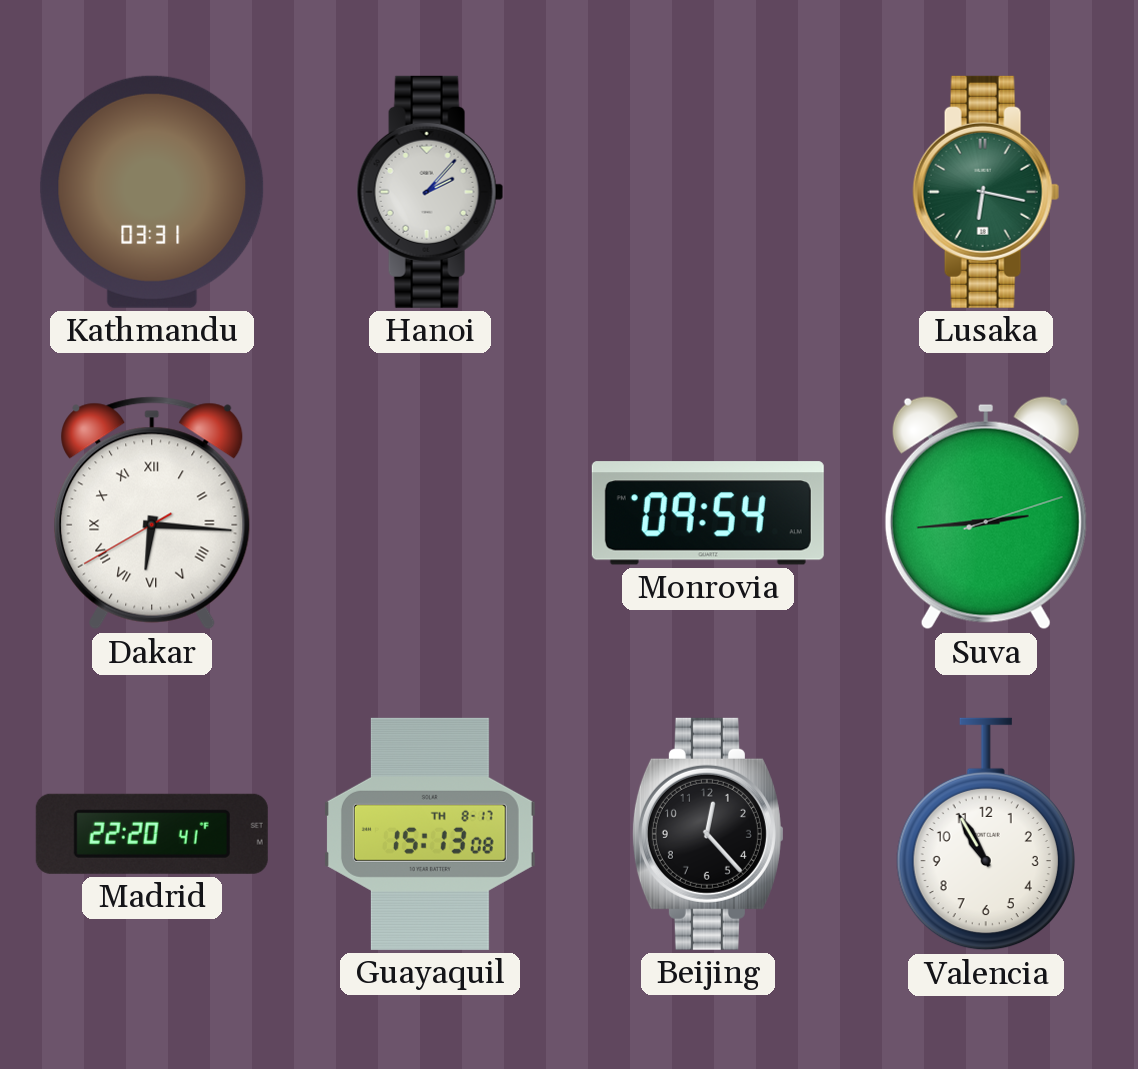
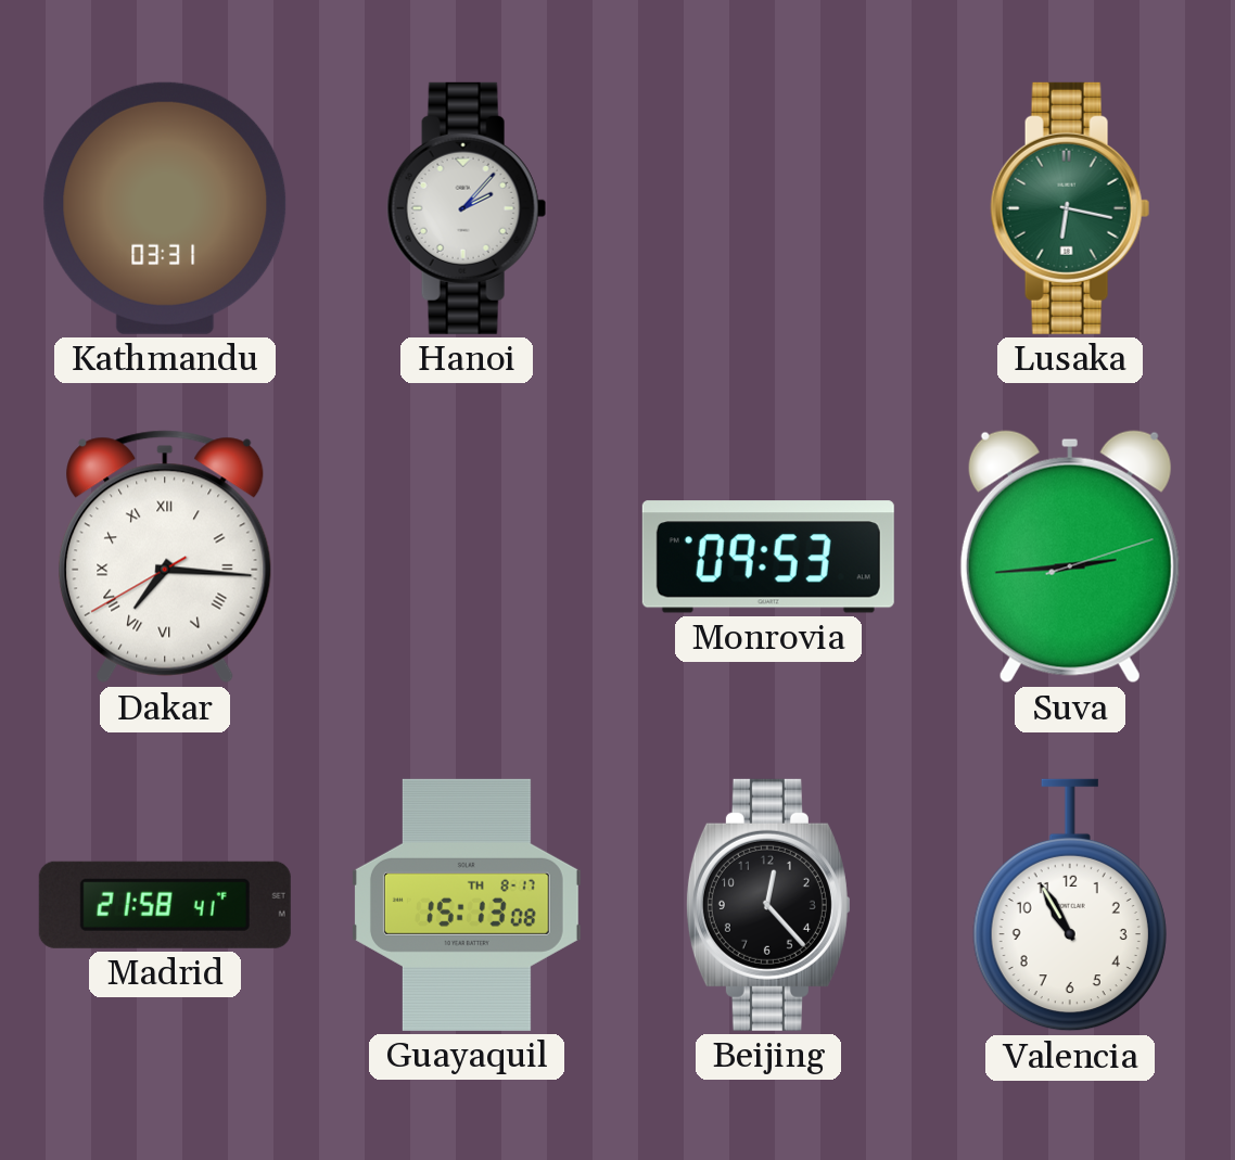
Dakar: 6:15 -> 7:15 (165, 557)
Monrovia: 09:54 -> 09:53 (768, 557)
Madrid: 22:20 -> 21:58 (165, 905)
